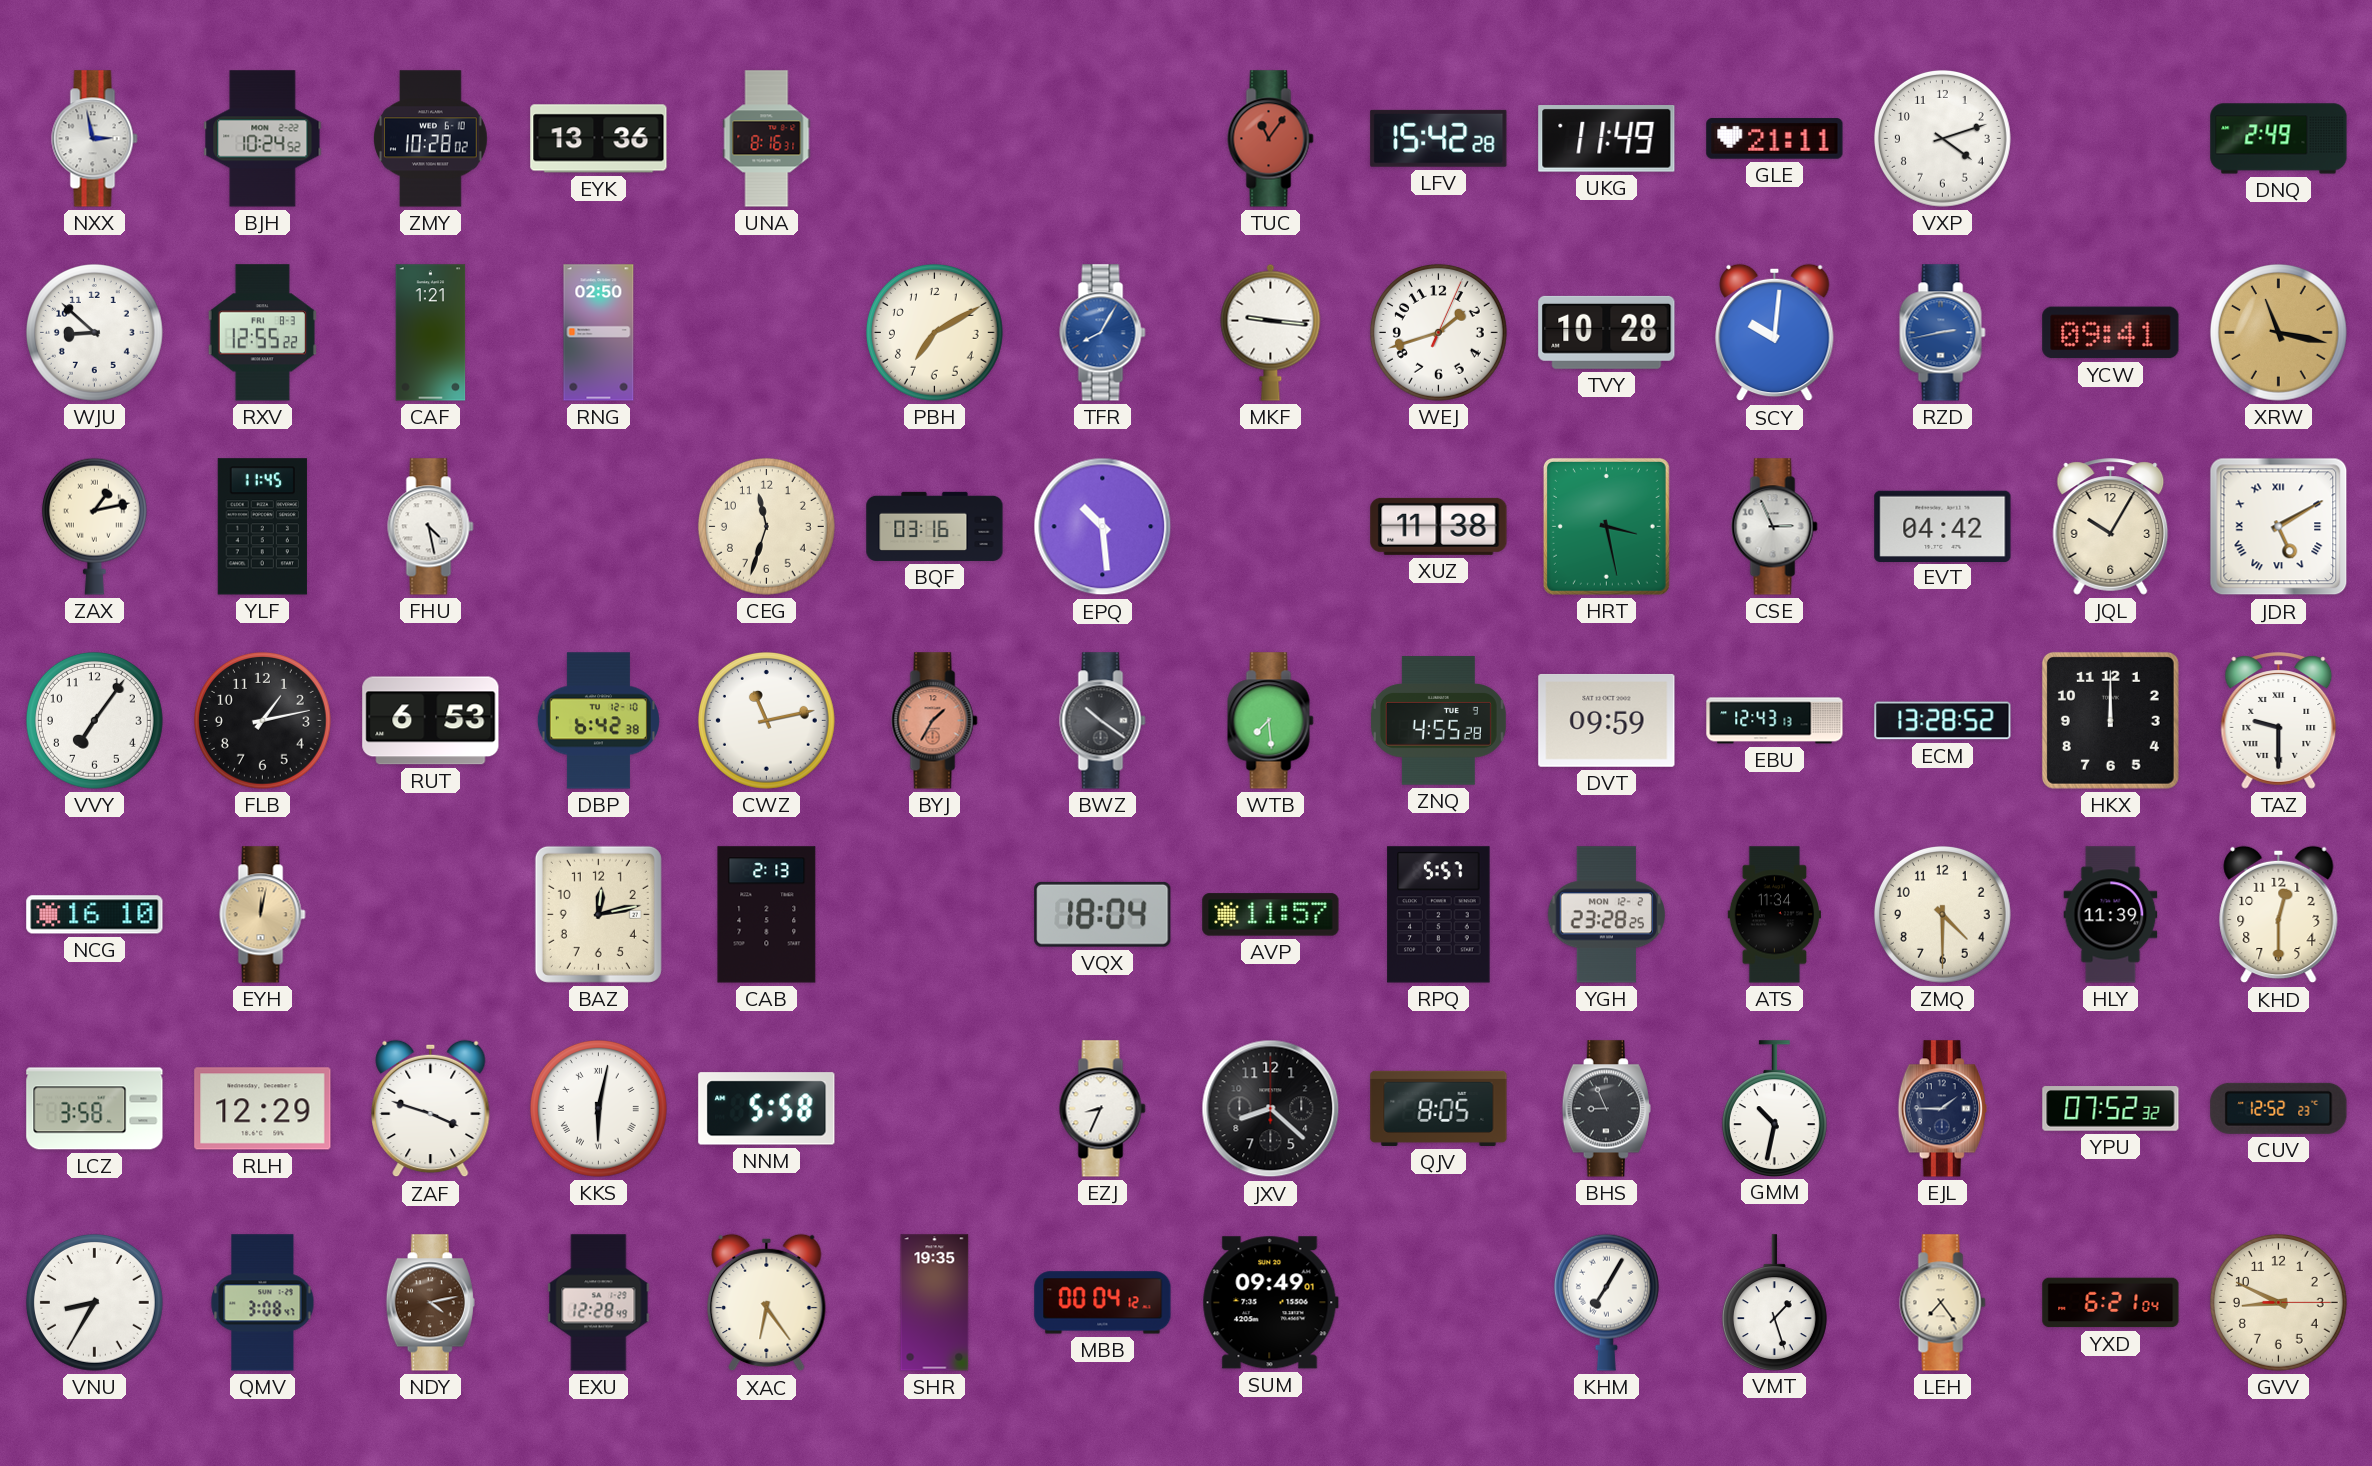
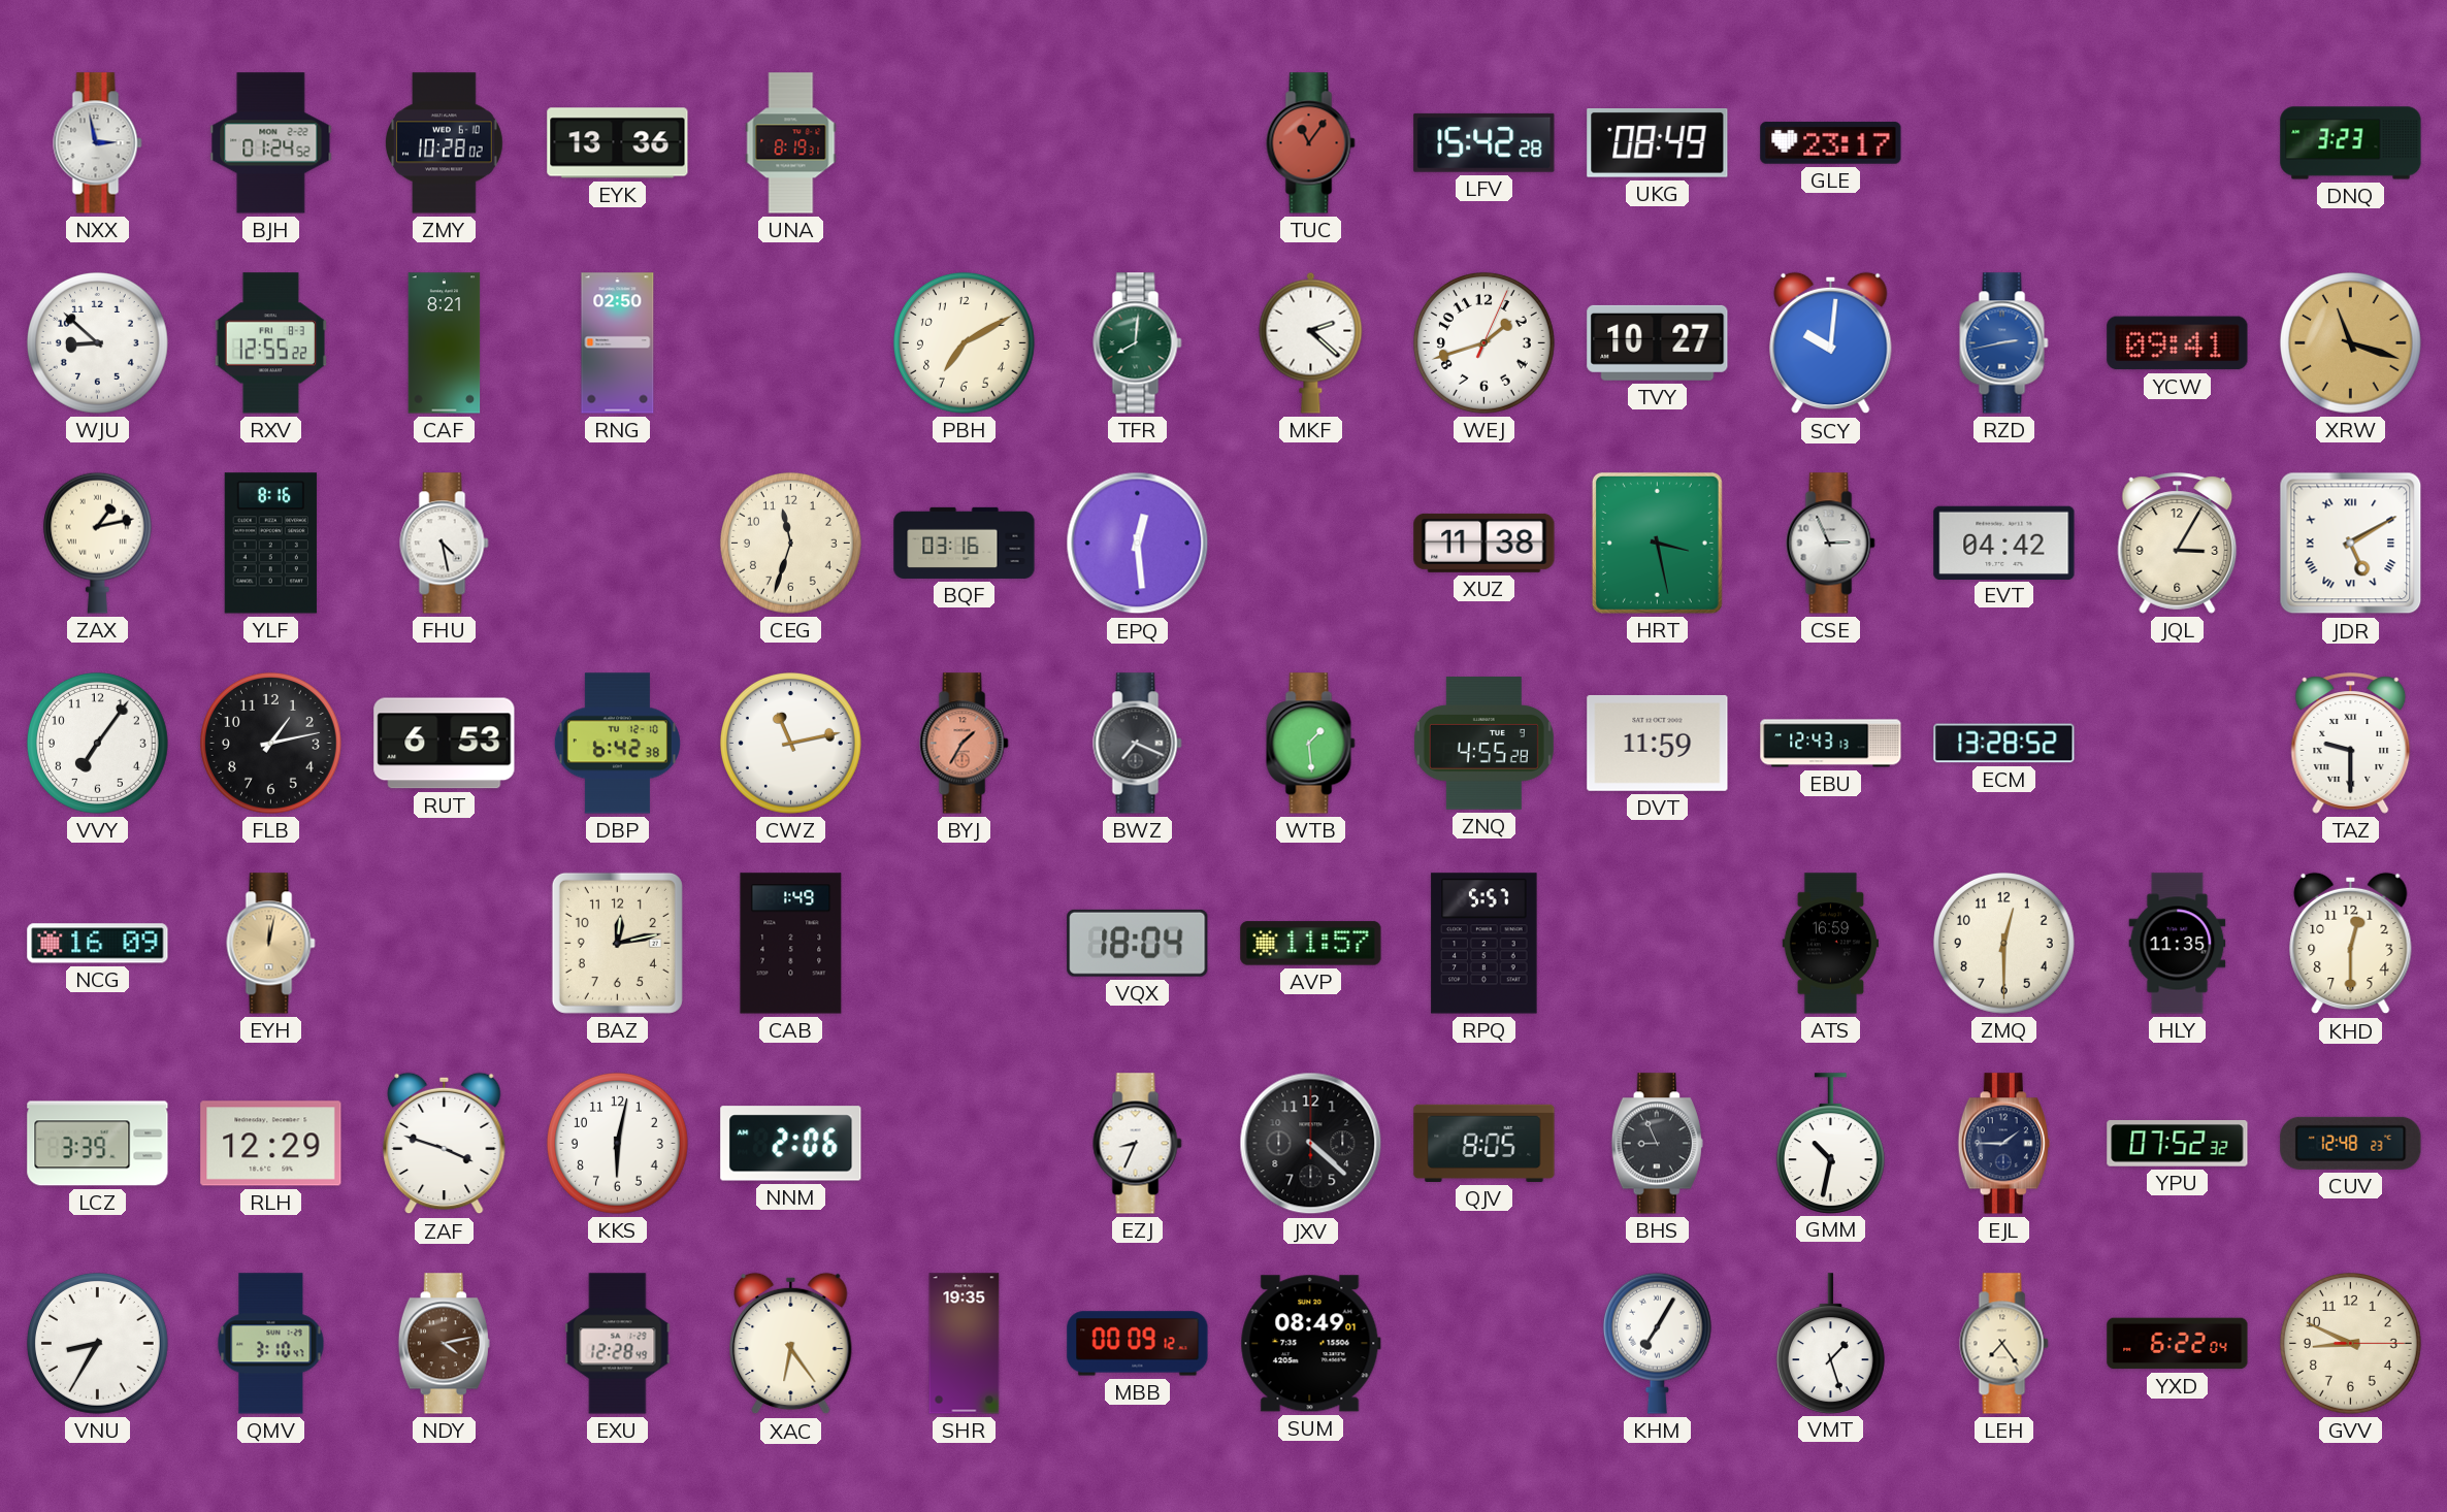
BJH: 10:24 -> 01:24 (271, 143)
UNA: 8:16 -> 8:19 (791, 143)
UKG: 11:49 -> 08:49 (1658, 143)
GLE: 21:11 -> 23:17 (1831, 143)
VXP: 4:12 -> none (1942, 138)
DNQ: 2:49 -> 3:23 (2351, 143)
CAF: 1:21 -> 8:21 (445, 343)
TFR: 8:05 -> 8:01 (1138, 343)
TFR dial: blue -> green (1138, 343)
MKF: 9:16 -> 2:22 (1311, 342)
TVY: 10:28 -> 10:27 (1658, 342)
XRW: 11:17 -> 11:18 (2350, 342)
YLF: 11:45 -> 8:16 (270, 544)
EPQ: 10:29 -> 12:29 (1138, 544)
JQL: 10:05 -> 3:05 (2178, 544)
BWZ: 10:21 -> 7:19 (1138, 744)
WTB: 7:29 -> 1:29 (1311, 744)
DVT: 09:59 -> 11:59 (1658, 743)
HKX: 12:00 -> none (2110, 720)
NCG: 16:10 -> 16:09 (98, 944)
CAB: 2:13 -> 1:49 (791, 944)
YGH: 23:28 -> none (1606, 915)
ATS: 11:34 -> 16:59 (1830, 944)
ZMQ: 4:30 -> 12:30 (2003, 943)
HLY: 11:39 -> 11:35 (2178, 944)
LCZ: 3:58 -> 3:39 (98, 1144)
KKS numerals: Roman -> Arabic (617, 1143)
NNM: 5:58 -> 2:06 (791, 1144)
JXV: 8:22 -> 4:22 (1311, 1144)
CUV: 12:52 -> 12:48 (2351, 1143)
QMV: 3:08 -> 3:10 (271, 1344)
MBB: 00:04 -> 00:09 (1138, 1344)
SUM: 09:49 -> 08:49 (1310, 1344)
YXD: 6:21 -> 6:22 (2178, 1344)
